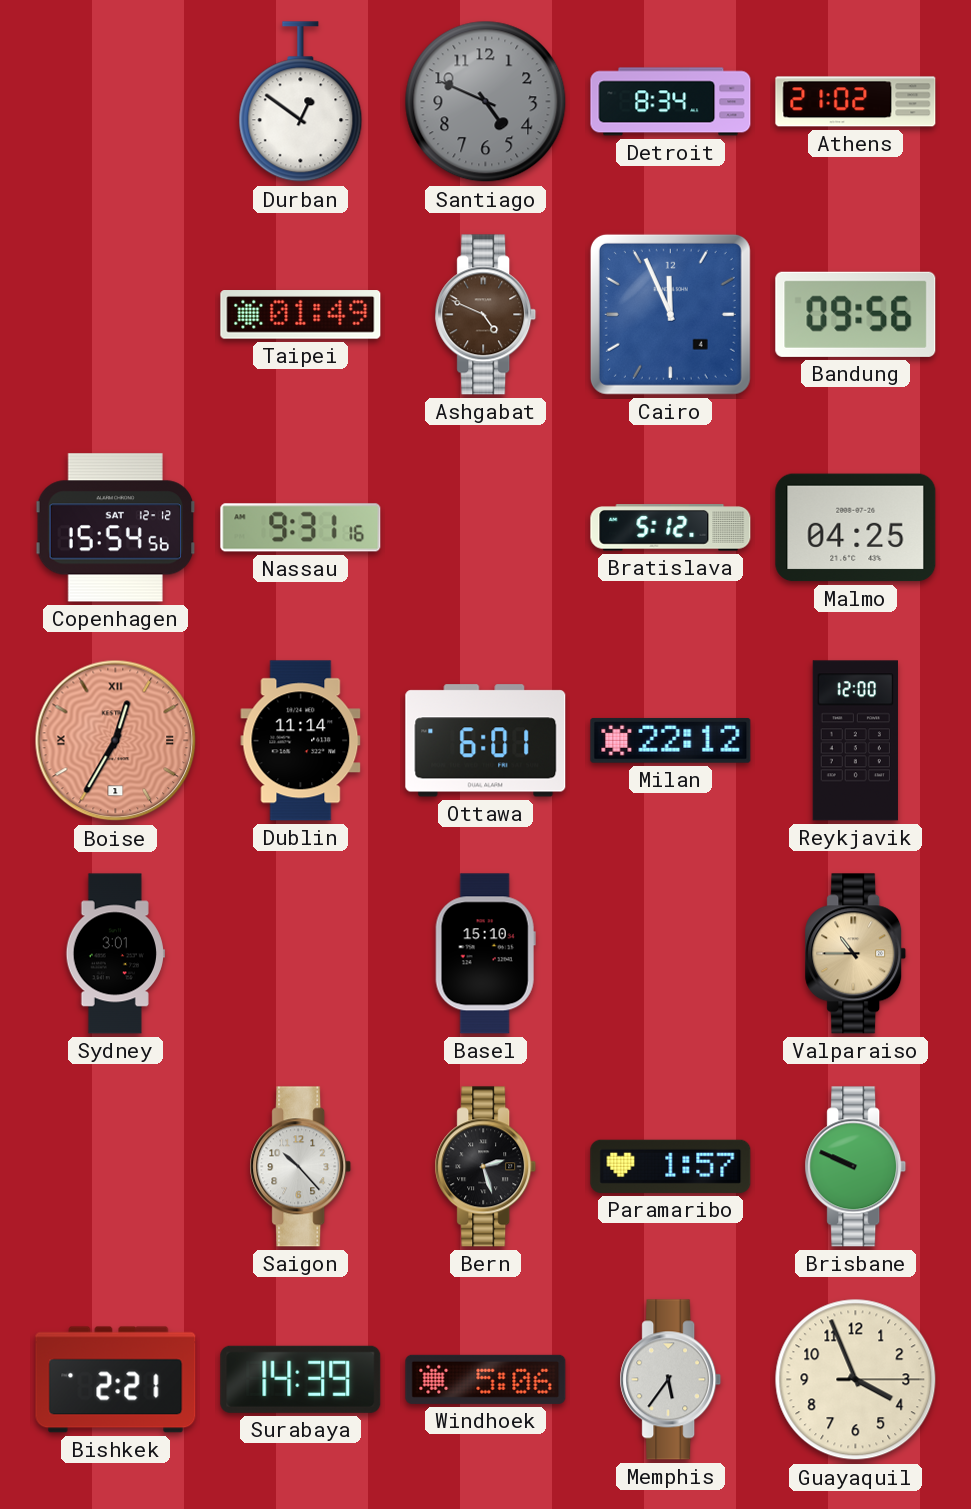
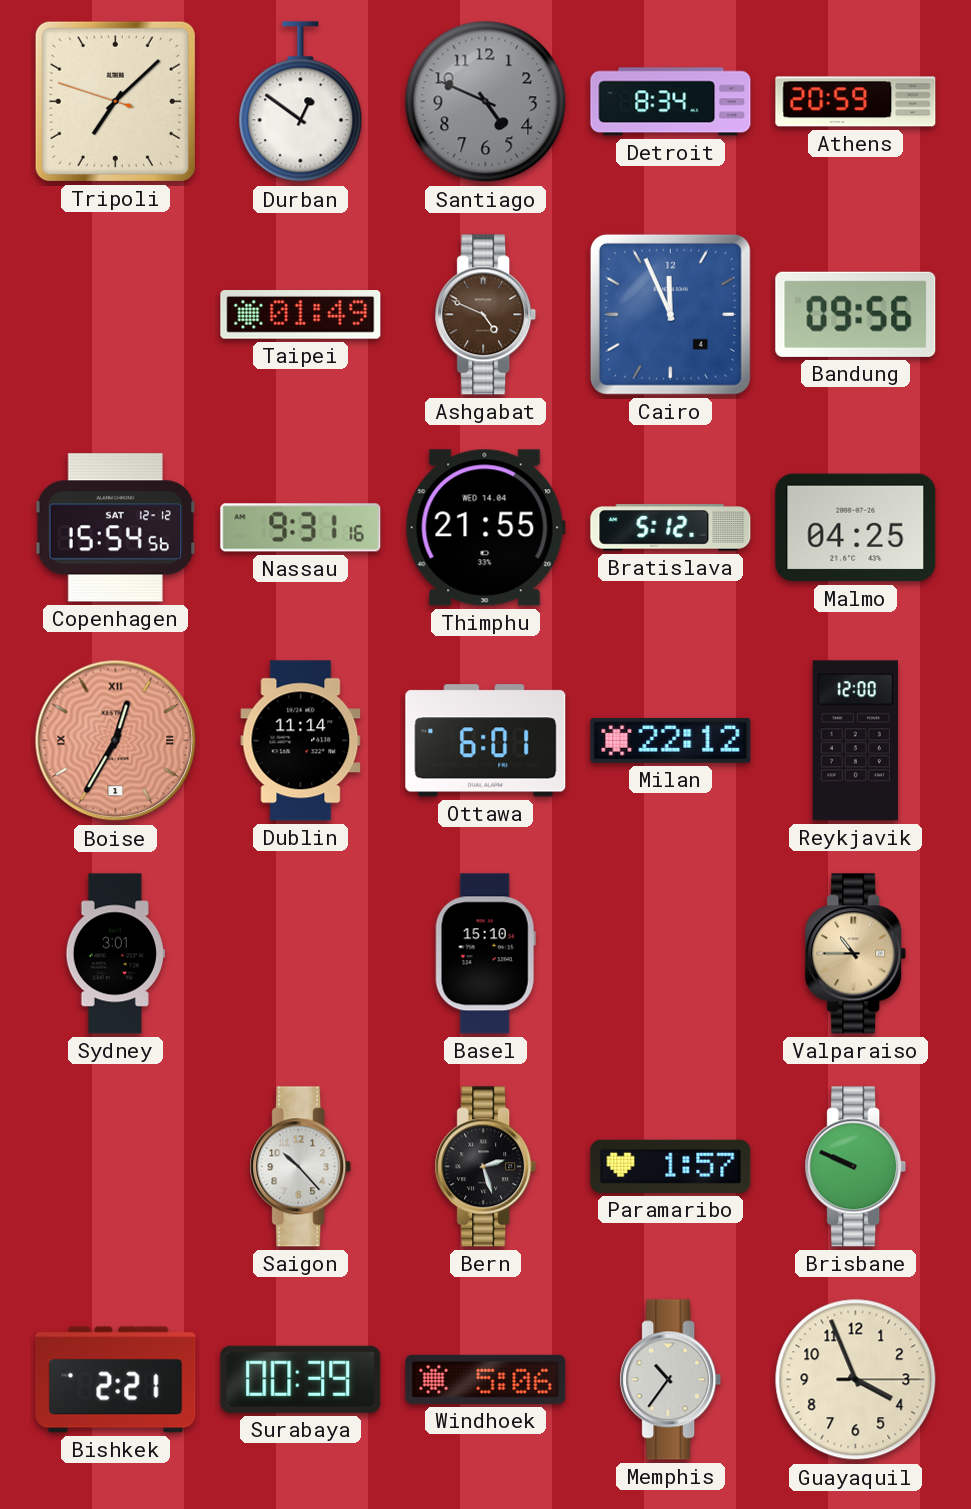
Tripoli: none -> 7:07 (115, 101)
Athens: 21:02 -> 20:59 (856, 102)
Thimphu: none -> 21:55 (485, 528)
Surabaya: 14:39 -> 00:39 (301, 1379)
Memphis: 5:36 -> 10:36 (671, 1380)
